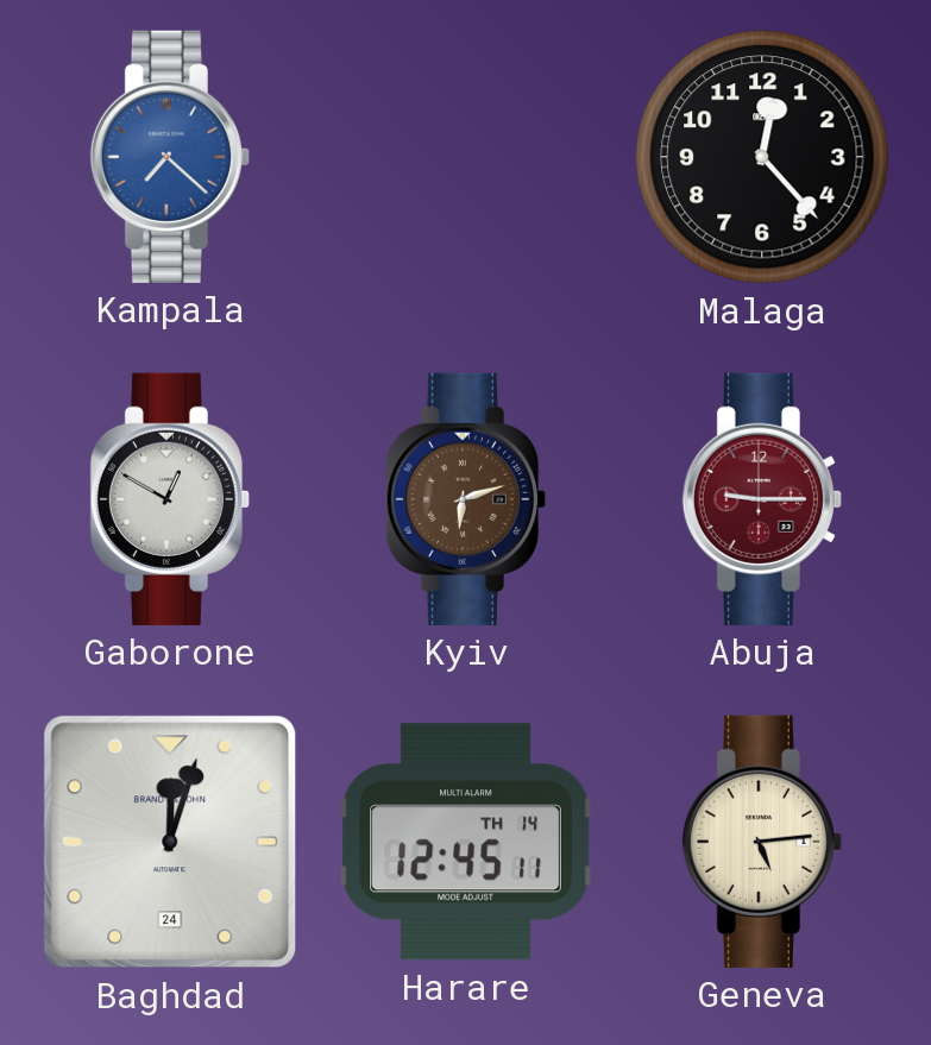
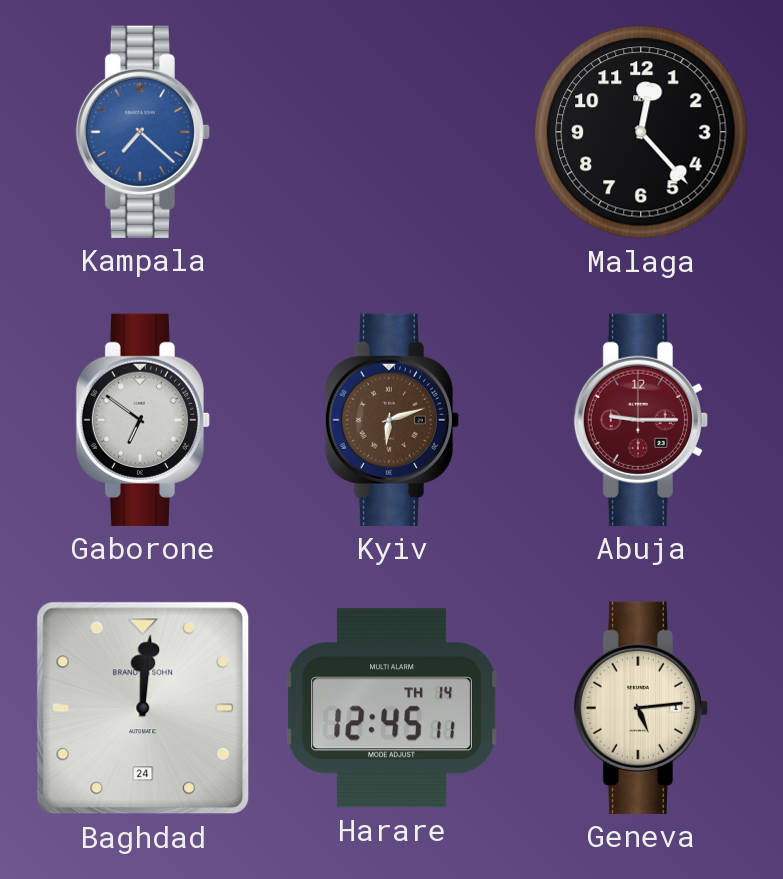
Gaborone: 12:50 -> 6:51 (142, 420)
Baghdad: 12:03 -> 12:01 (143, 708)
